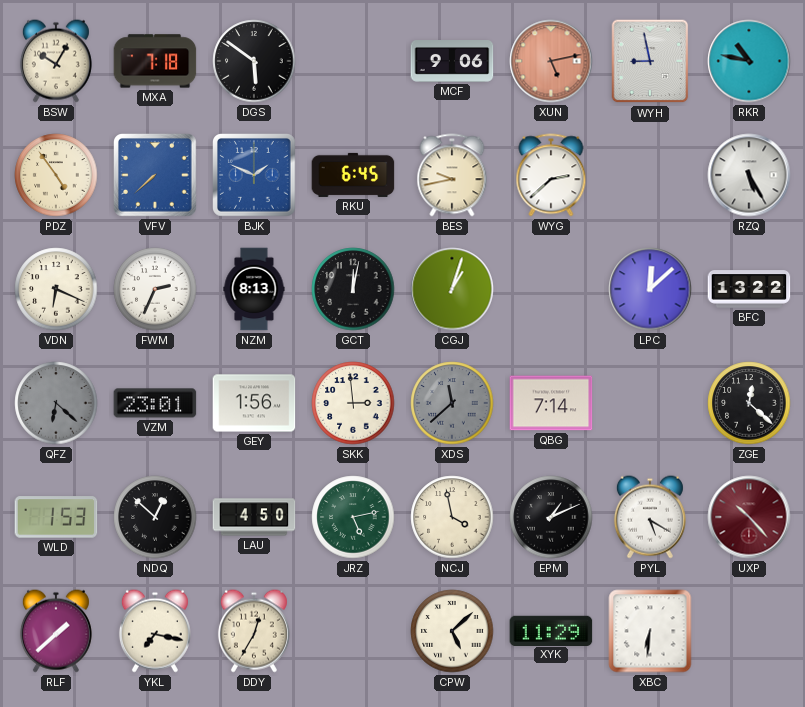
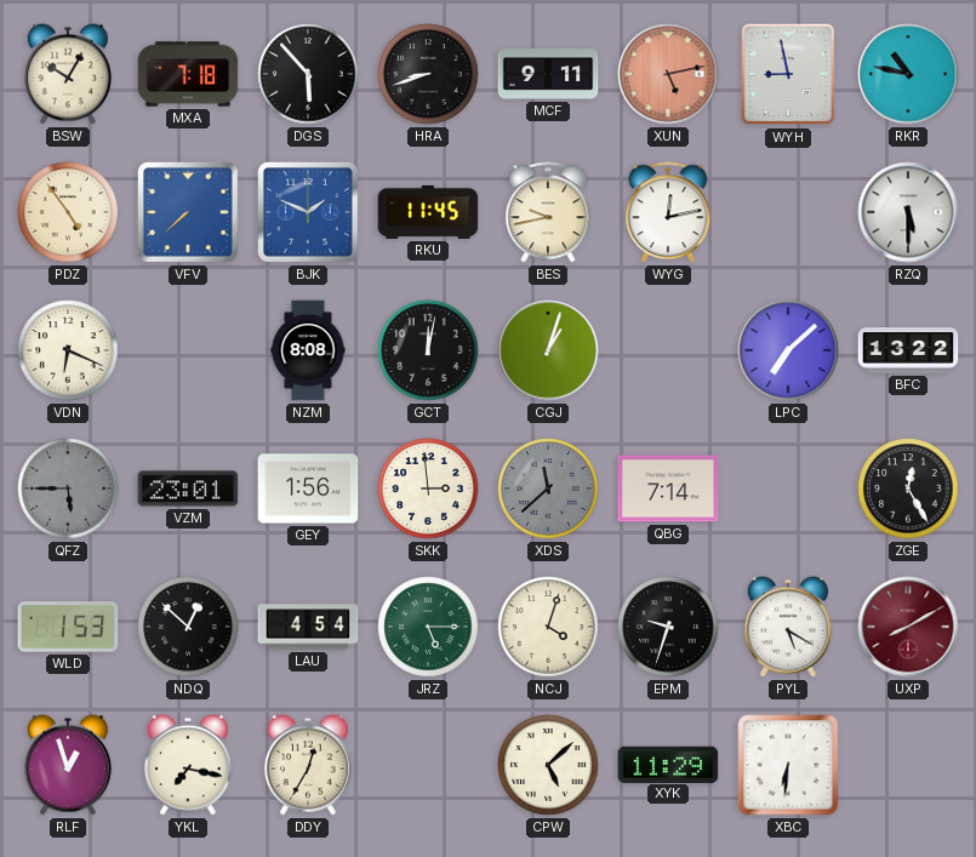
DGS: 5:51 -> 5:53 (308, 74)
HRA: none -> 8:42 (428, 74)
MCF: 9:06 -> 9:11 (548, 74)
RKU: 6:45 -> 11:45 (428, 212)
WYG: 2:38 -> 12:13 (668, 212)
RZQ: 5:25 -> 5:30 (908, 212)
FWM: 2:34 -> none (155, 289)
NZM: 8:13 -> 8:08 (308, 350)
LPC: 12:08 -> 7:08 (788, 350)
QFZ: 6:22 -> 5:45 (68, 489)
ZGE: 12:22 -> 12:25 (908, 489)
LAU: 4:50 -> 4:54 (308, 627)
JRZ: 5:13 -> 5:15 (428, 627)
NCJ: 3:58 -> 4:03 (548, 627)
EPM: 1:11 -> 9:33 (668, 627)
UXP: 10:23 -> 8:10 (908, 627)
RLF: 1:38 -> 12:57 (68, 765)
